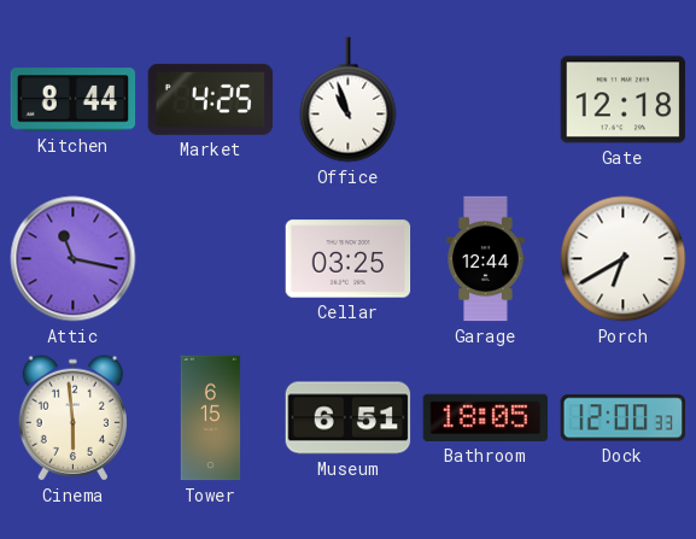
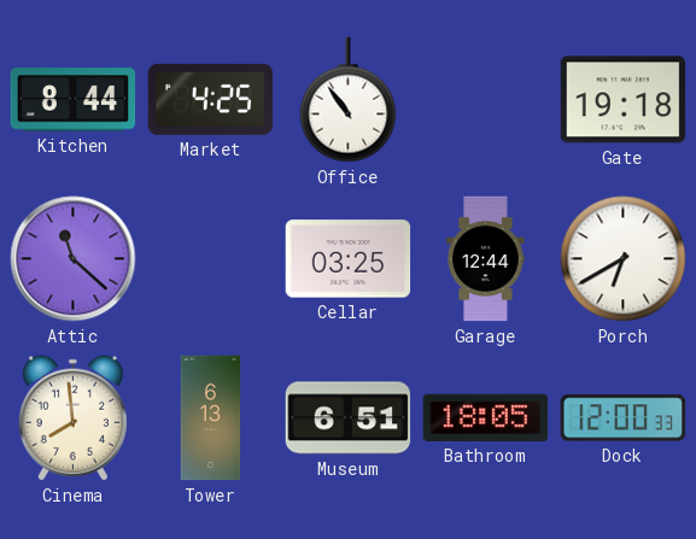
Office: 10:57 -> 10:54 (349, 100)
Gate: 12:18 -> 19:18 (624, 100)
Attic: 11:17 -> 11:22 (74, 259)
Cinema: 5:59 -> 7:59 (72, 418)
Tower: 6:15 -> 6:13 (211, 418)
